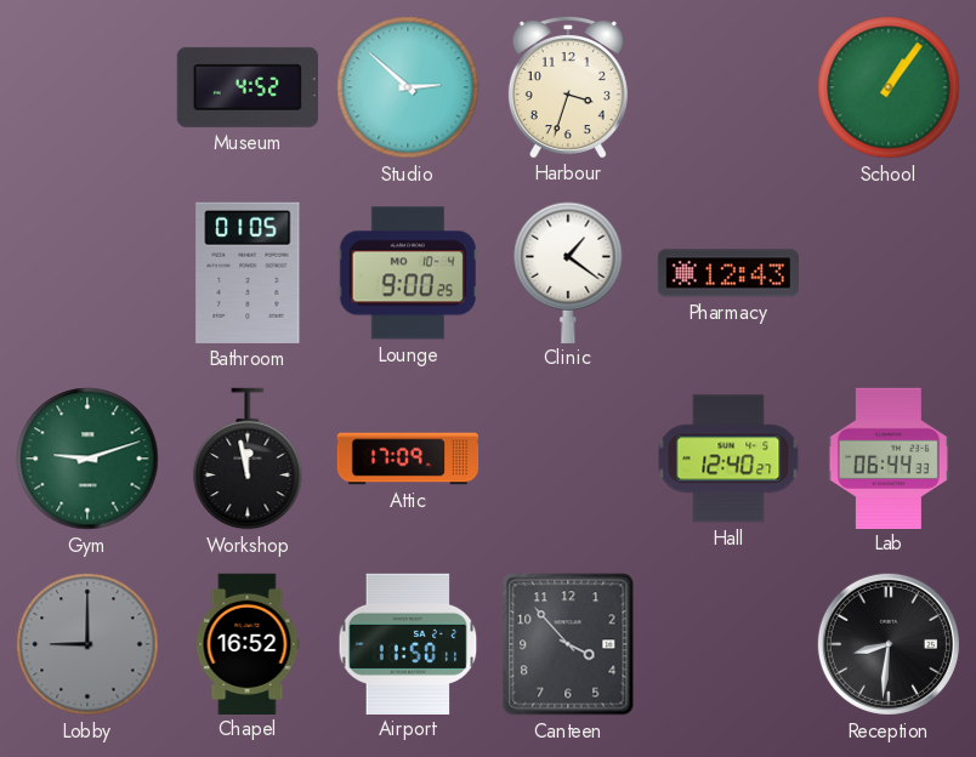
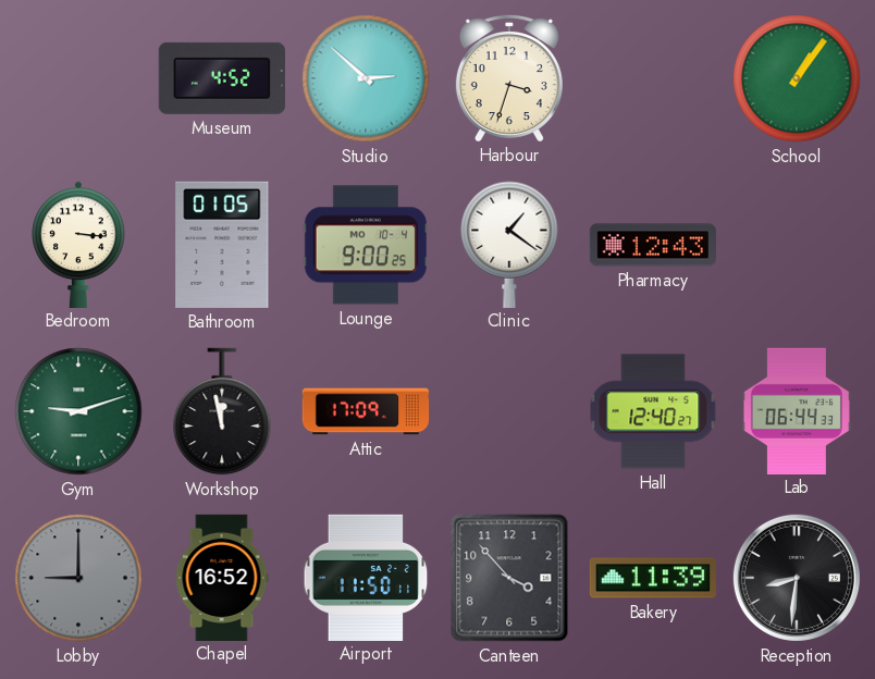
Bedroom: none -> 3:16 (78, 244)
Bakery: none -> 11:39 (652, 578)
